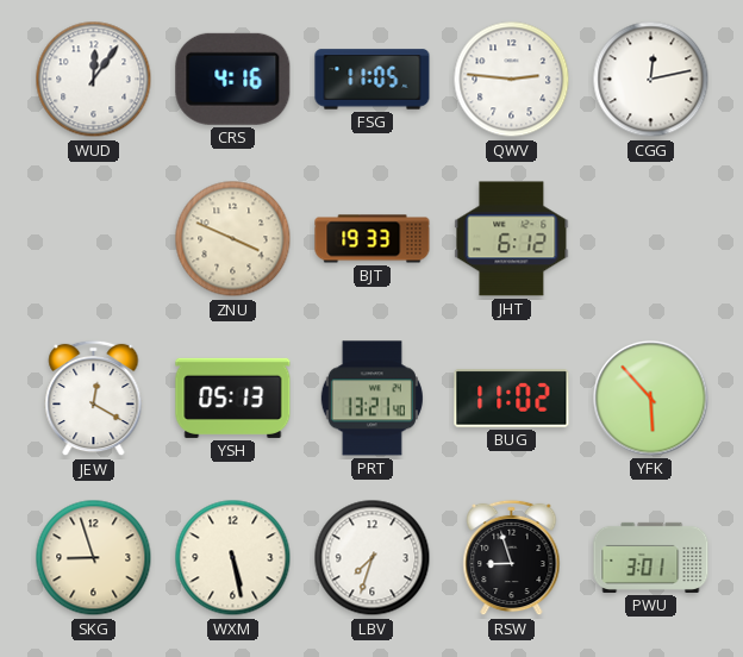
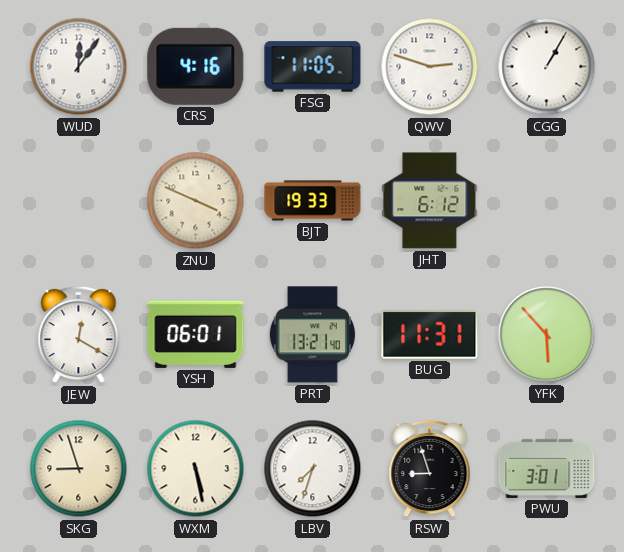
QWV: 2:46 -> 2:48 (430, 67)
CGG: 12:13 -> 1:05 (547, 67)
YSH: 05:13 -> 06:01 (196, 334)
BUG: 11:02 -> 11:31 (430, 335)
